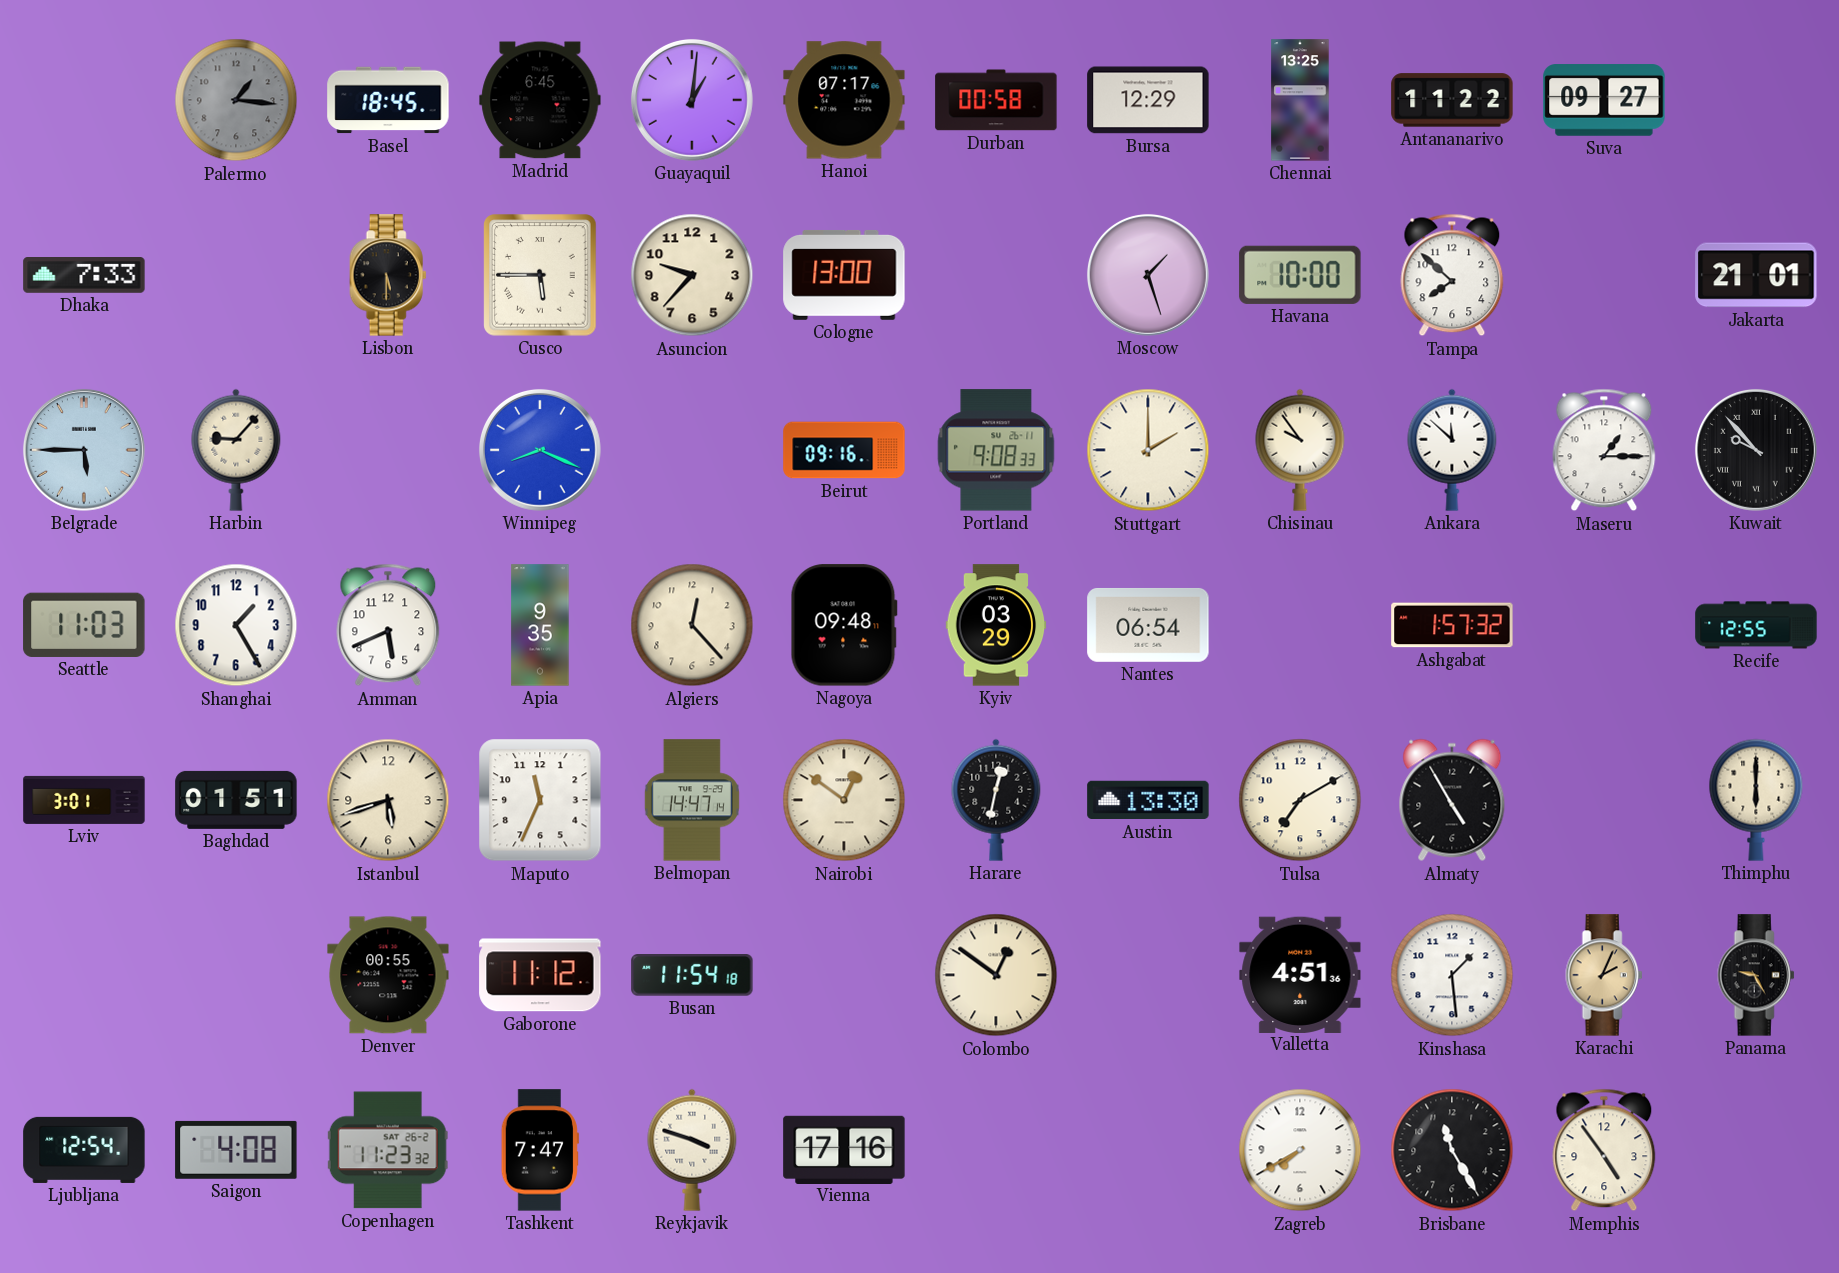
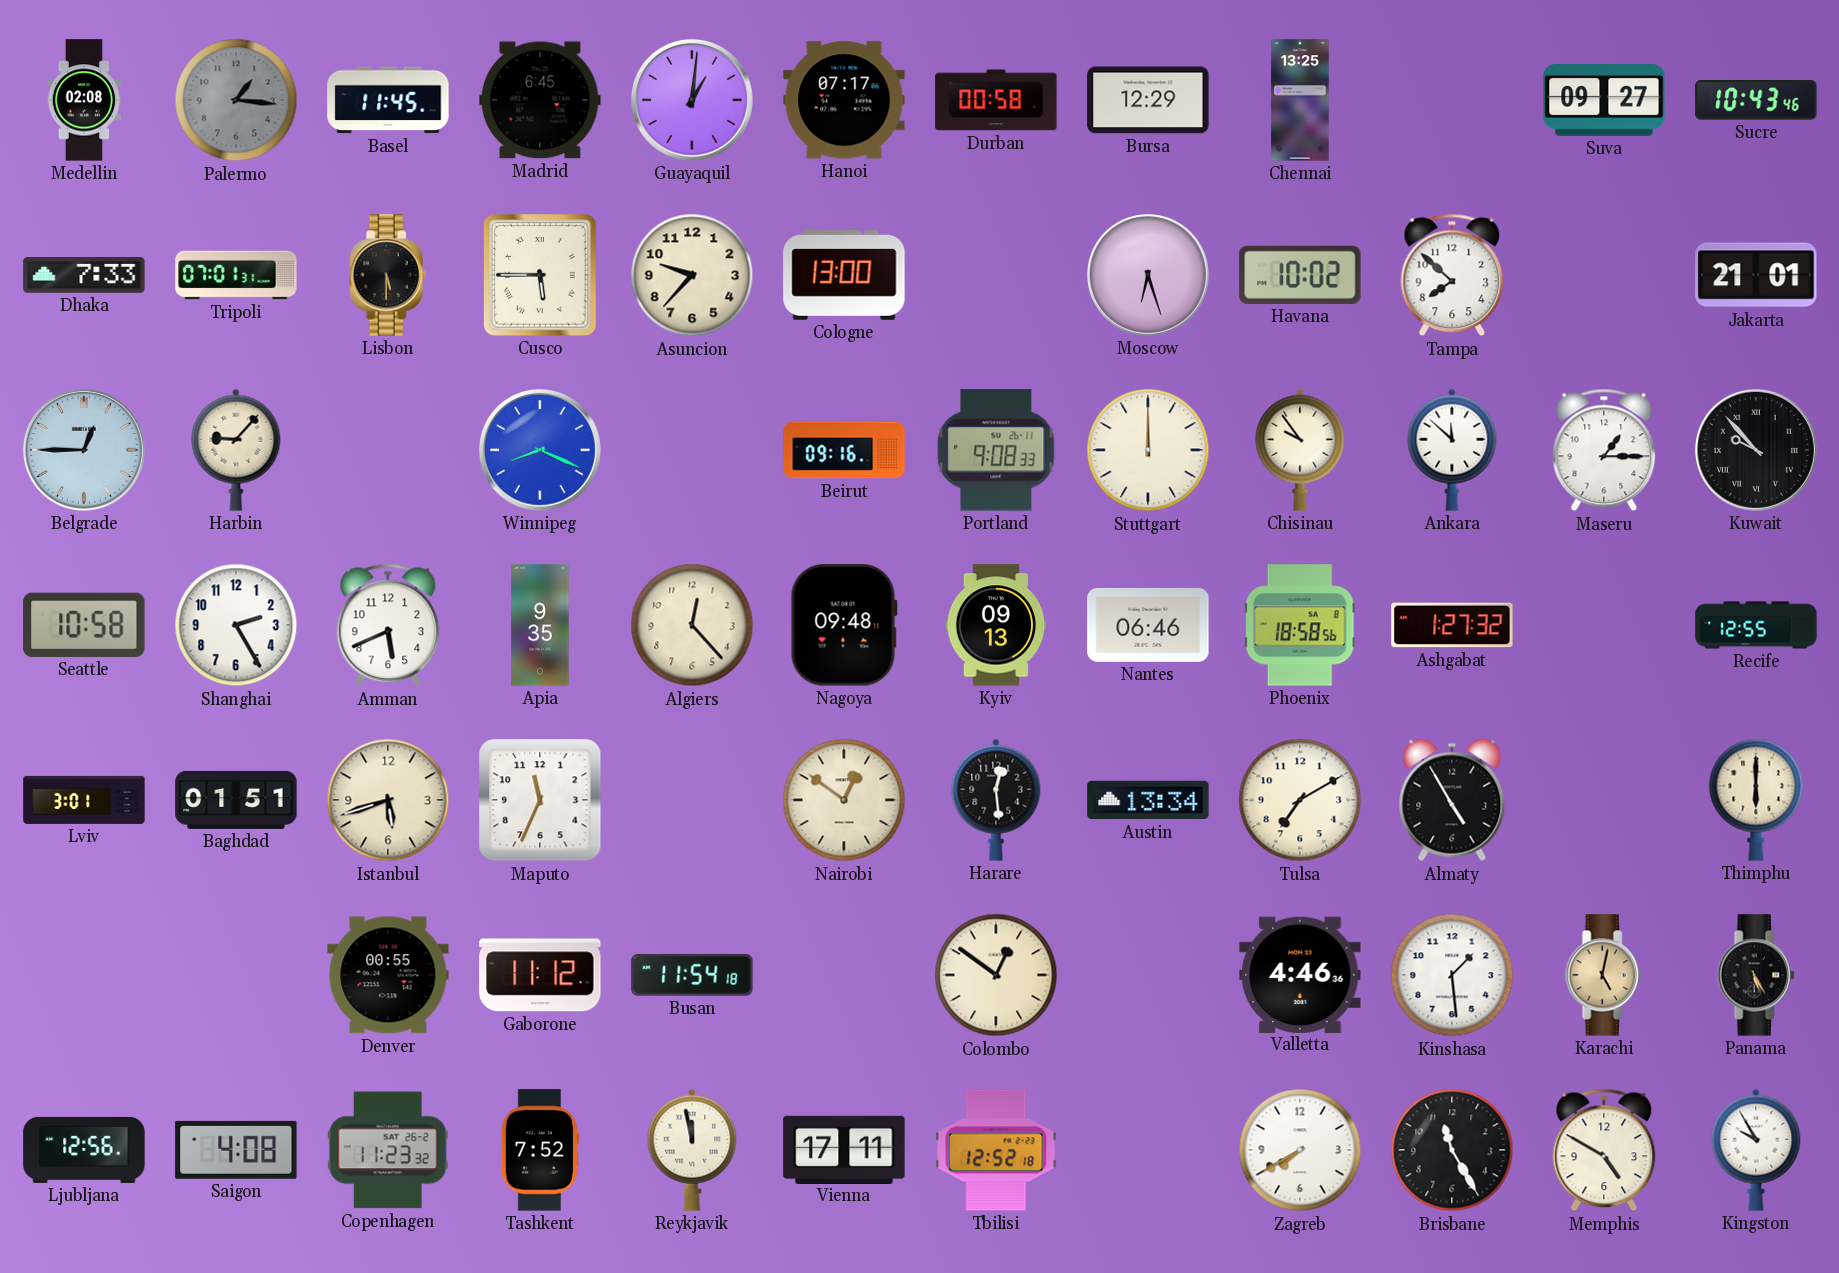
Medellin: none -> 02:08 (84, 100)
Basel: 18:45 -> 11:45 (388, 100)
Antananarivo: 11:22 -> none (1452, 100)
Sucre: none -> 10:43 (1756, 101)
Tripoli: none -> 07:01 (236, 275)
Moscow: 1:27 -> 6:27 (1148, 275)
Havana: 10:00 -> 10:02 (1300, 275)
Belgrade: 5:45 -> 12:45 (84, 450)
Stuttgart: 2:00 -> 12:00 (1148, 450)
Seattle: 11:03 -> 10:58 (84, 625)
Shanghai: 1:25 -> 2:25 (236, 625)
Kyiv: 03:29 -> 09:13 (996, 625)
Nantes: 06:54 -> 06:46 (1148, 625)
Phoenix: none -> 18:58 (1300, 625)
Ashgabat: 1:57 -> 1:27 (1452, 625)
Belmopan: 14:47 -> none (692, 800)
Harare: 12:32 -> 12:29 (996, 800)
Austin: 13:30 -> 13:34 (1148, 800)
Valletta: 4:51 -> 4:46 (1300, 974)
Karachi: 2:04 -> 5:02 (1604, 975)
Panama: 9:25 -> 5:25 (1756, 975)
Ljubljana: 12:54 -> 12:56 (84, 1150)
Tashkent: 7:47 -> 7:52 (540, 1150)
Reykjavik: 3:48 -> 11:58 (692, 1150)
Vienna: 17:16 -> 17:11 (844, 1149)
Tbilisi: none -> 12:52 (996, 1150)
Memphis: 4:54 -> 4:50 (1604, 1150)
Kingston: none -> 9:55 (1756, 1150)
